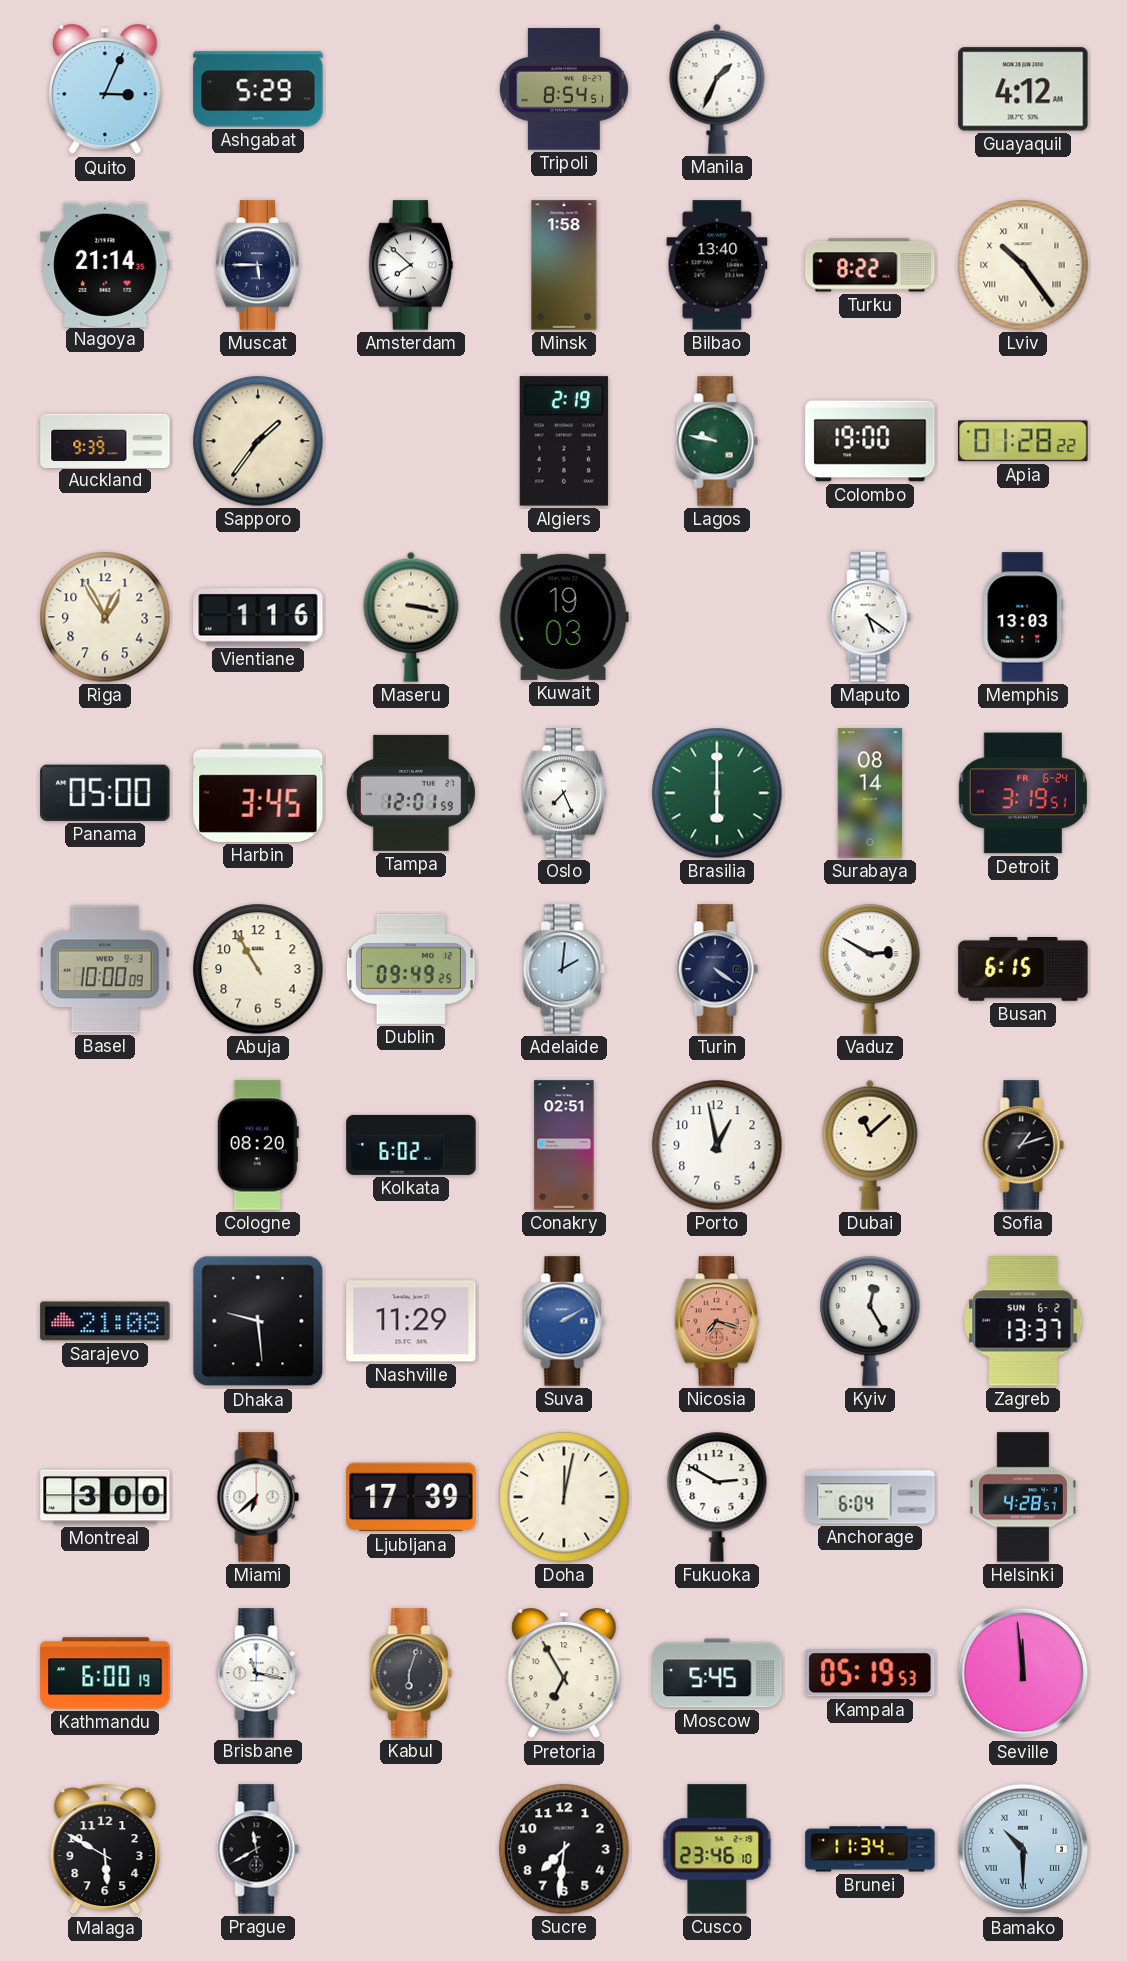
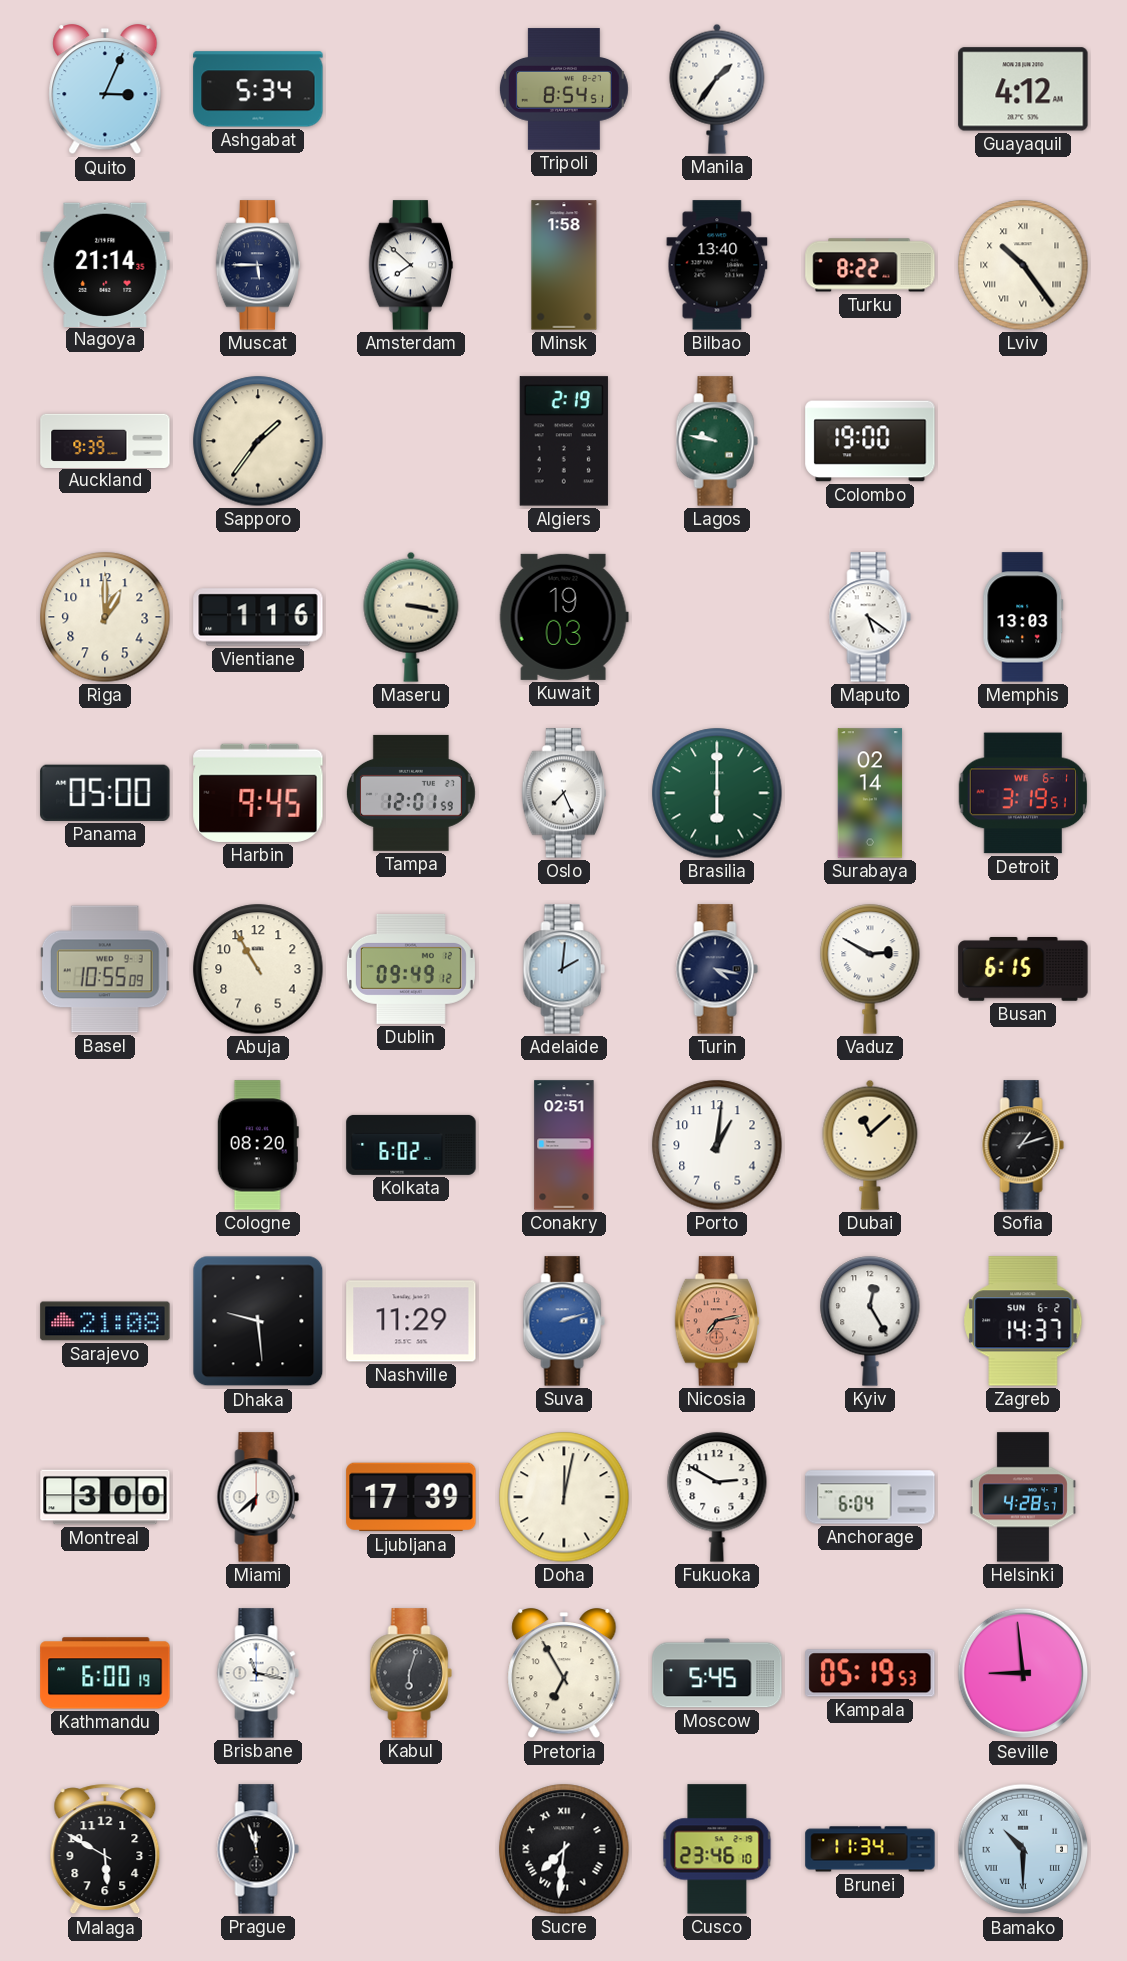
Ashgabat: 5:29 -> 5:34 (258, 89)
Manila: 1:34 -> 1:36 (717, 89)
Apia: 01:28 -> none (1023, 441)
Riga: 12:55 -> 1:00 (105, 617)
Harbin: 3:45 -> 9:45 (258, 793)
Surabaya: 08:14 -> 02:14 (870, 793)
Detroit date: FR 6-24 -> WE 6-1 (1022, 793)
Basel: 10:00 -> 10:55 (105, 969)
Dublin: 09:49:25 -> 09:49:12 (411, 969)
Turin: 4:21 -> 4:17 (717, 969)
Porto: 12:58 -> 1:01 (717, 1145)
Suva: 2:10 -> 2:12 (564, 1321)
Nicosia: 7:18 -> 7:13 (716, 1321)
Zagreb: 13:37 -> 14:37 (1023, 1321)
Seville: 11:59 -> 8:59 (1023, 1673)
Prague: 11:40 -> 11:57 (258, 1849)
Sucre numerals: Arabic -> Roman (564, 1849)
